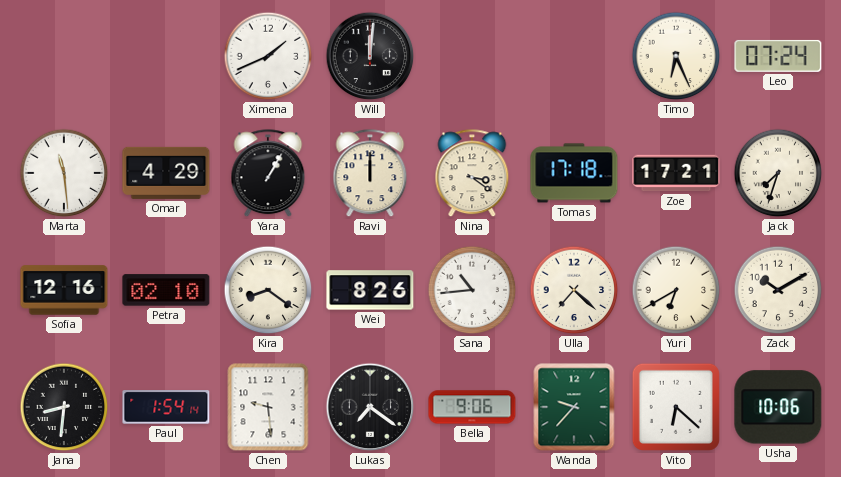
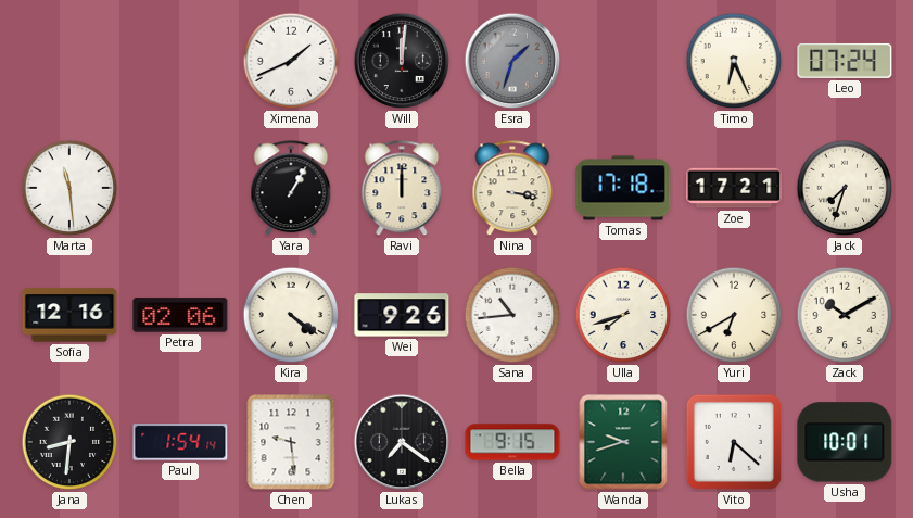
Esra: none -> 1:33 (512, 61)
Omar: 4:29 -> none (166, 173)
Nina: 3:21 -> 3:17 (512, 189)
Petra: 02:10 -> 02:06 (180, 315)
Kira: 8:21 -> 4:21 (291, 315)
Wei: 8:26 -> 9:26 (402, 315)
Ulla: 7:22 -> 7:42 (623, 315)
Bella: 9:06 -> 9:15 (512, 442)
Wanda: 9:37 -> 9:42 (623, 442)
Usha: 10:06 -> 10:01 (845, 442)
